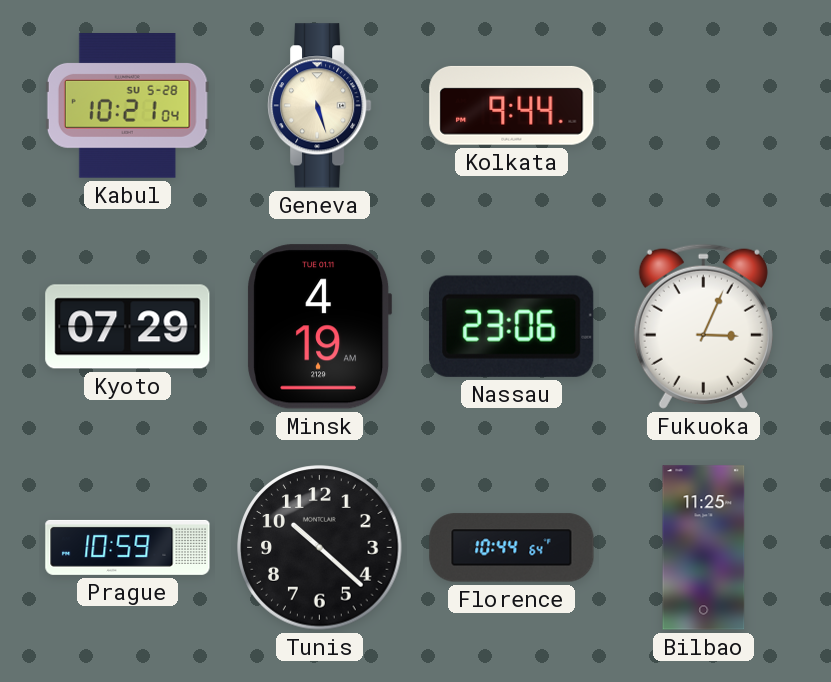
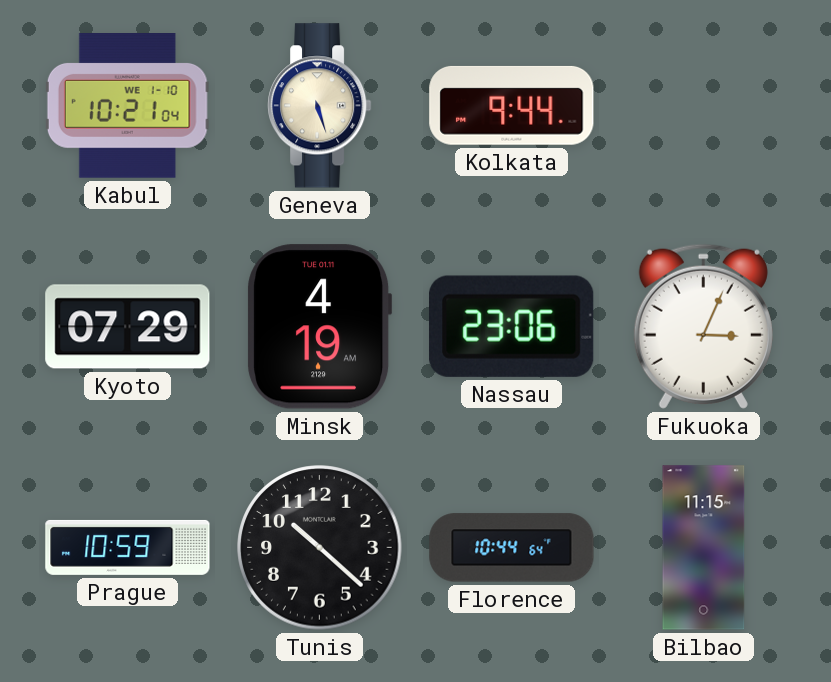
Kabul date: SU 5-28 -> WE 1-10 (127, 106)
Bilbao: 11:25 -> 11:15 (704, 548)
